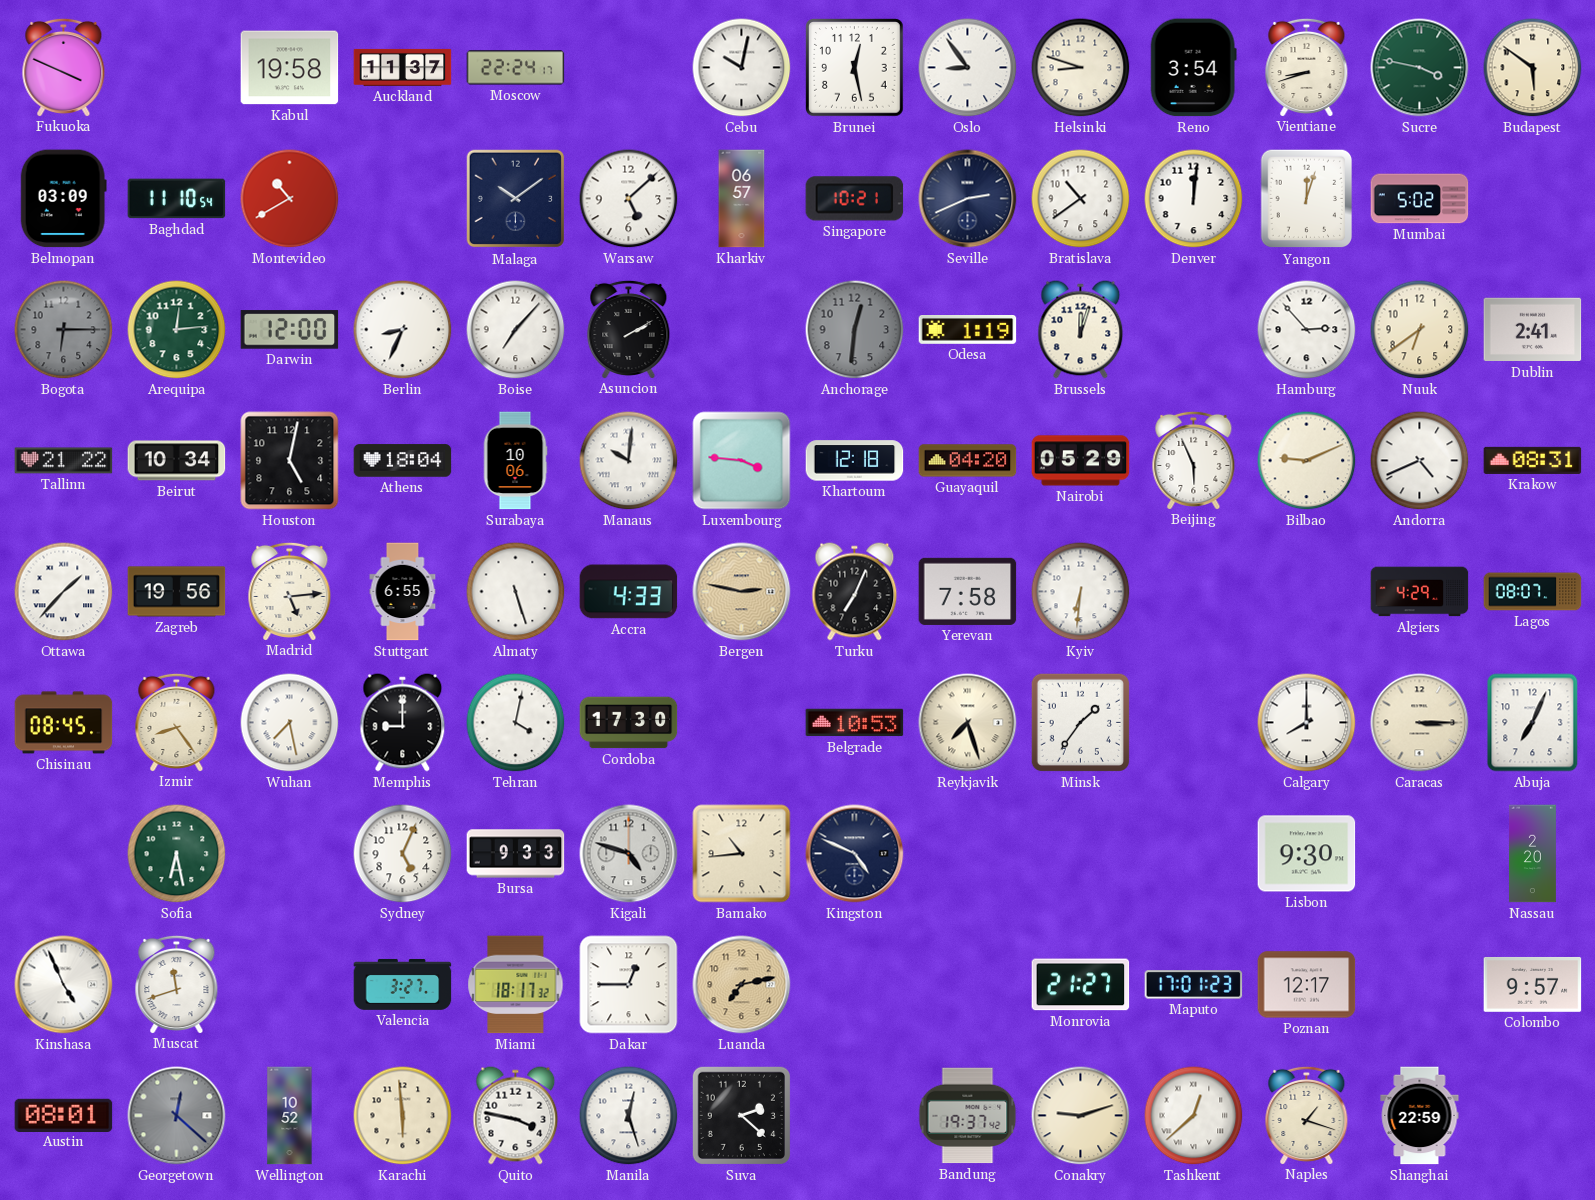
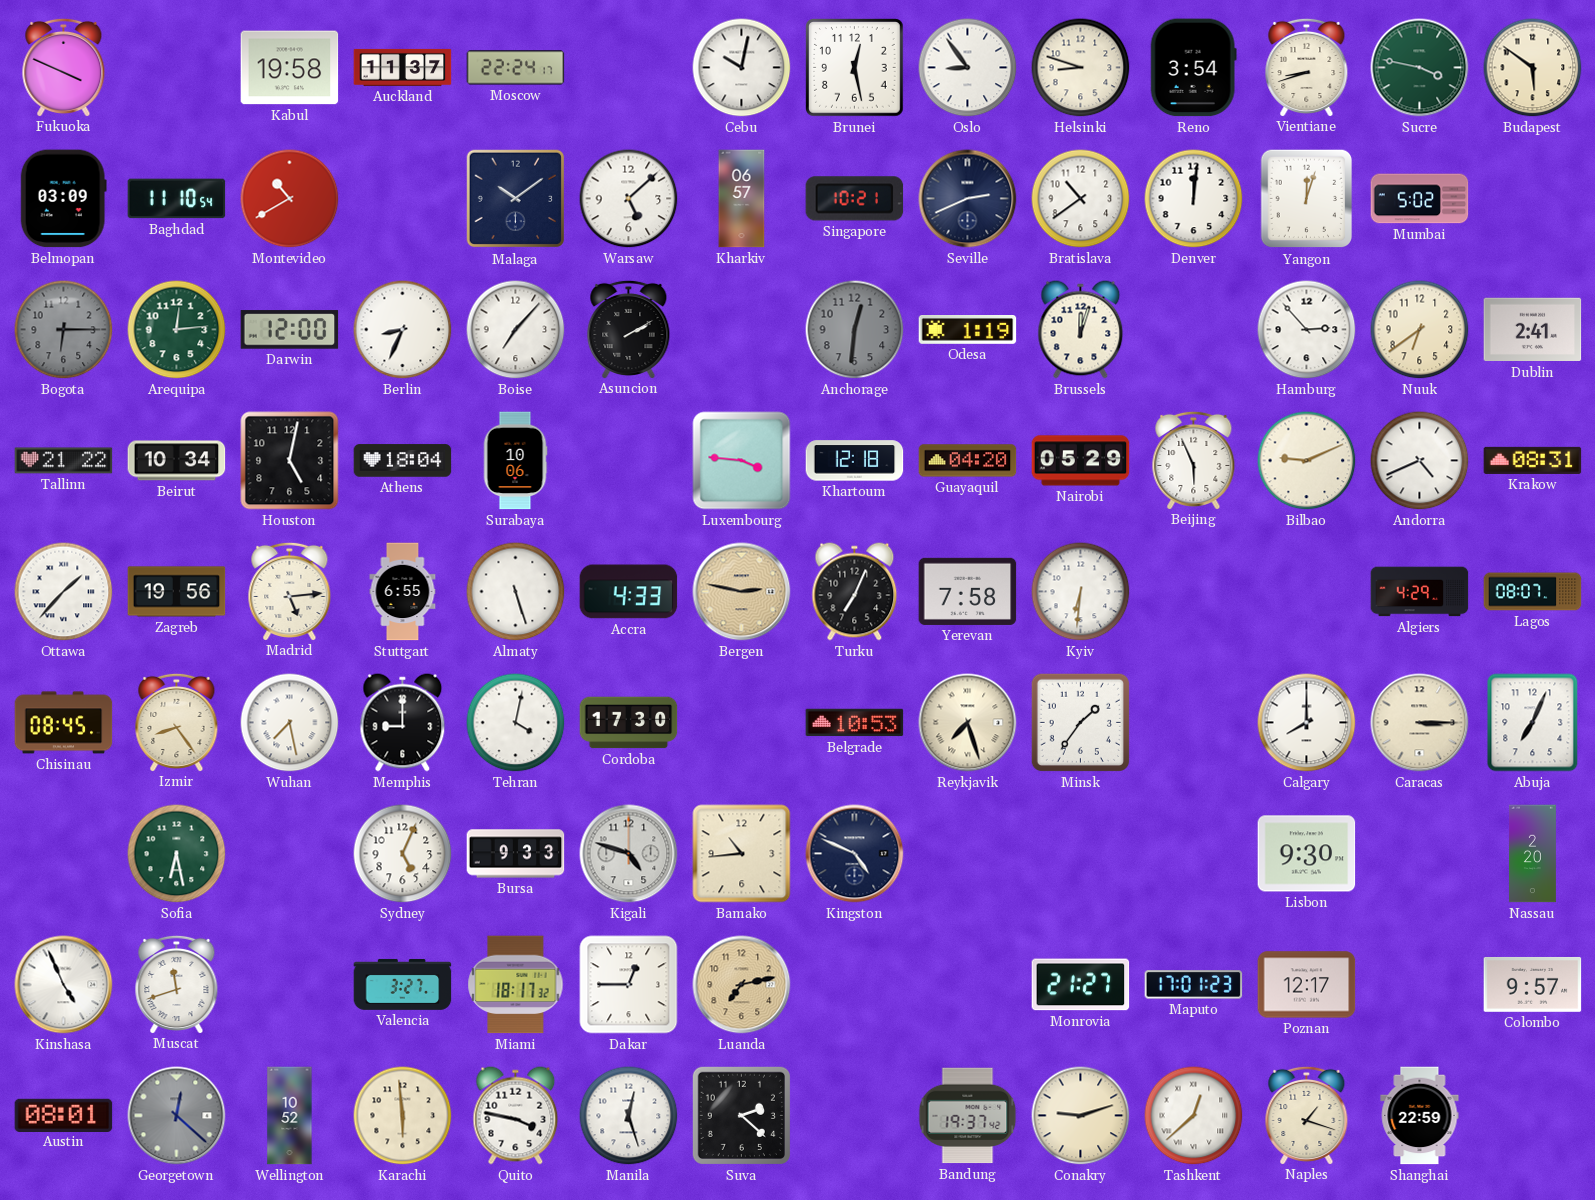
Manaus: 10:01 -> none (629, 461)
